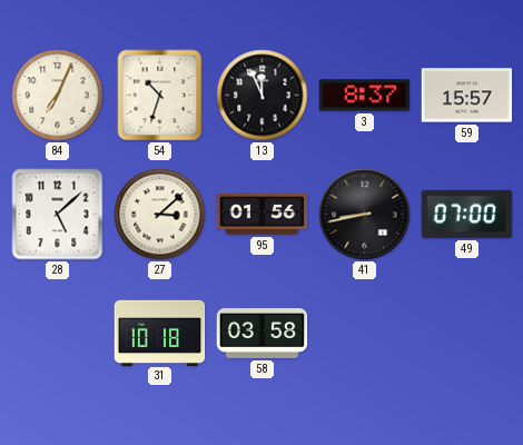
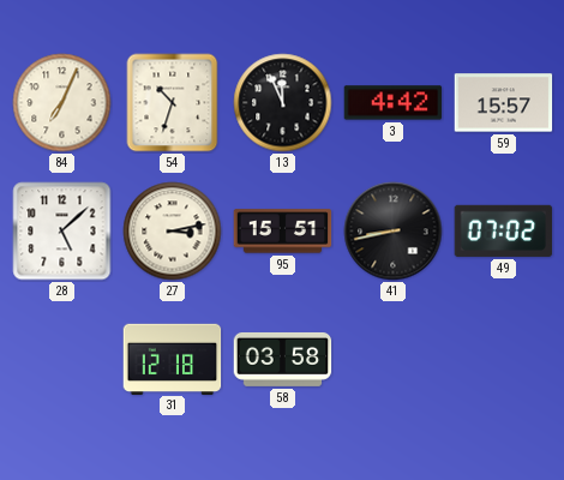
3: 8:37 -> 4:42 (394, 103)
27: 3:08 -> 3:13 (173, 232)
95: 01:56 -> 15:51 (283, 232)
49: 07:00 -> 07:02 (504, 230)
31: 10:18 -> 12:18 (173, 359)
